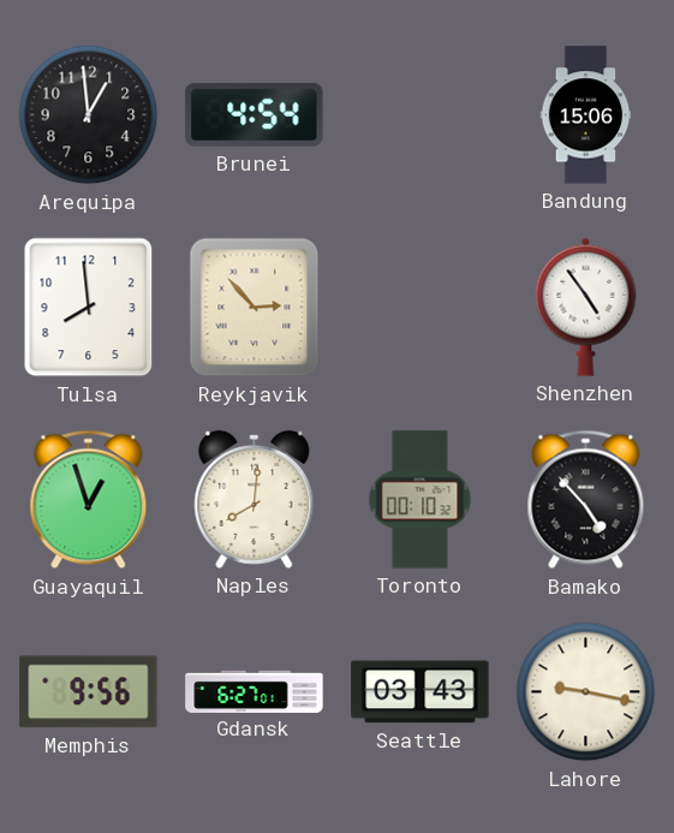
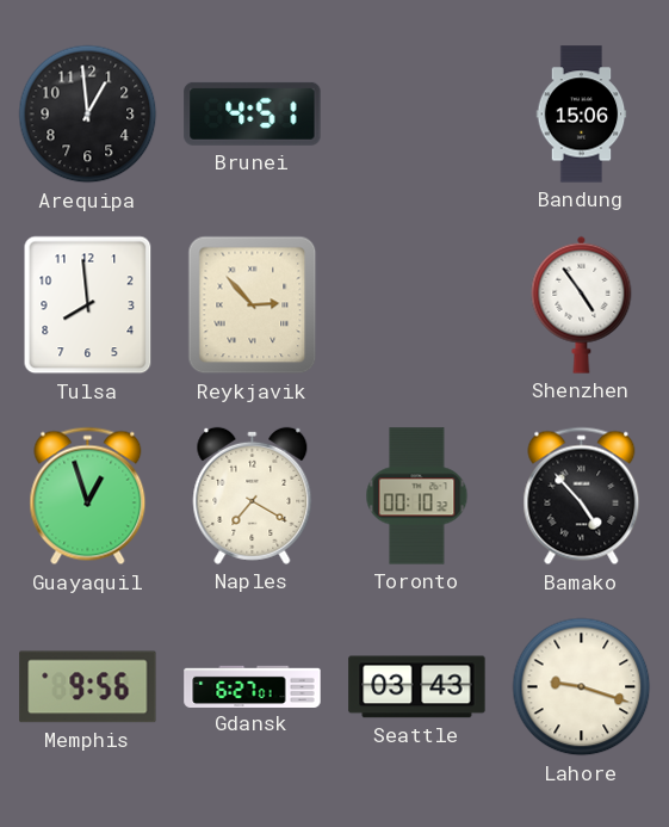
Brunei: 4:54 -> 4:51 (253, 113)
Naples: 8:01 -> 7:20 (253, 495)
Lahore: 9:17 -> 9:18 (582, 687)
